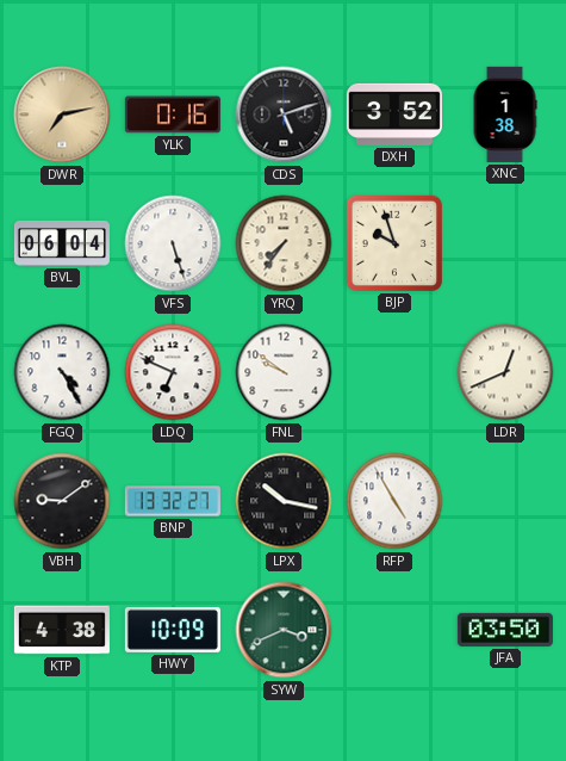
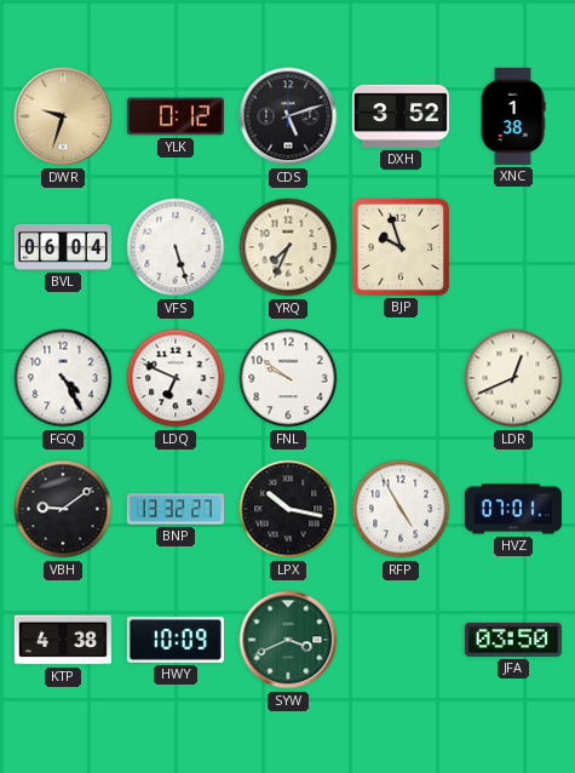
DWR: 7:13 -> 9:33 (63, 116)
YLK: 0:16 -> 0:12 (176, 116)
YRQ: 7:36 -> 7:34 (288, 247)
HVZ: none -> 07:01 (513, 509)
